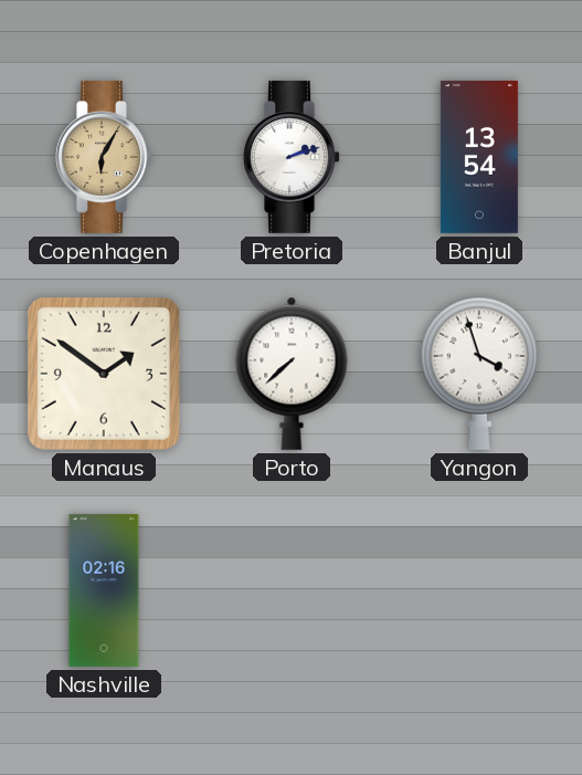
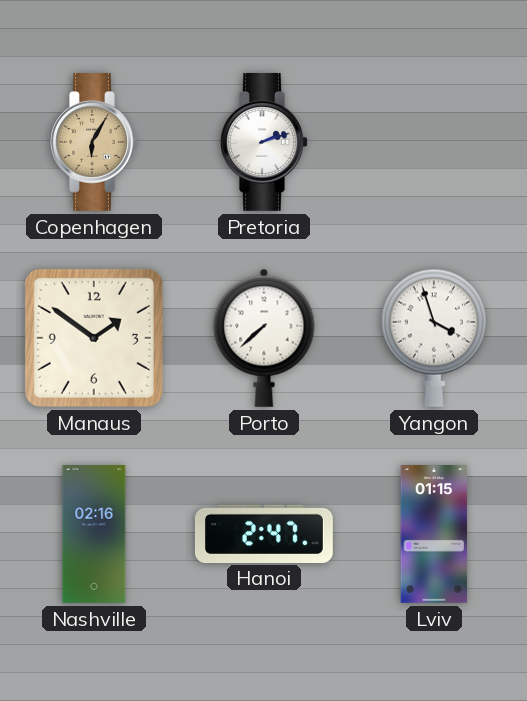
Banjul: 13:54 -> none (479, 157)
Hanoi: none -> 2:47 (264, 533)
Lviv: none -> 01:15 (434, 535)
